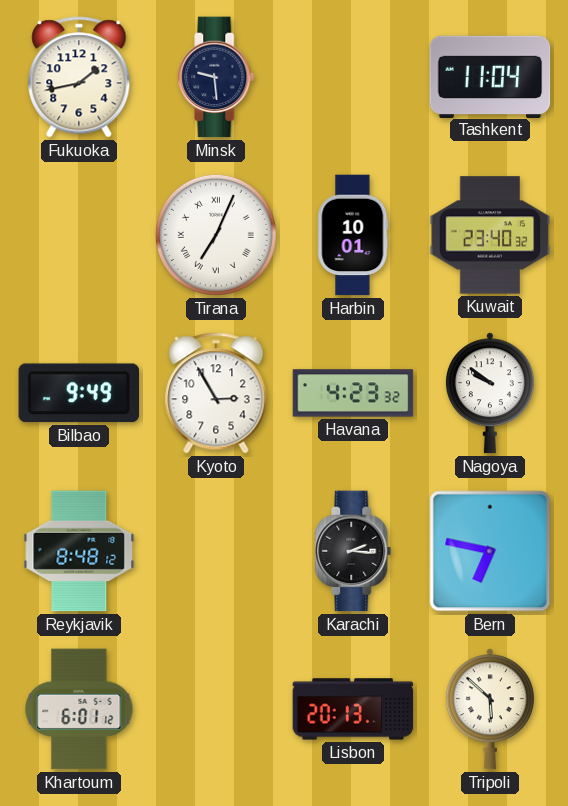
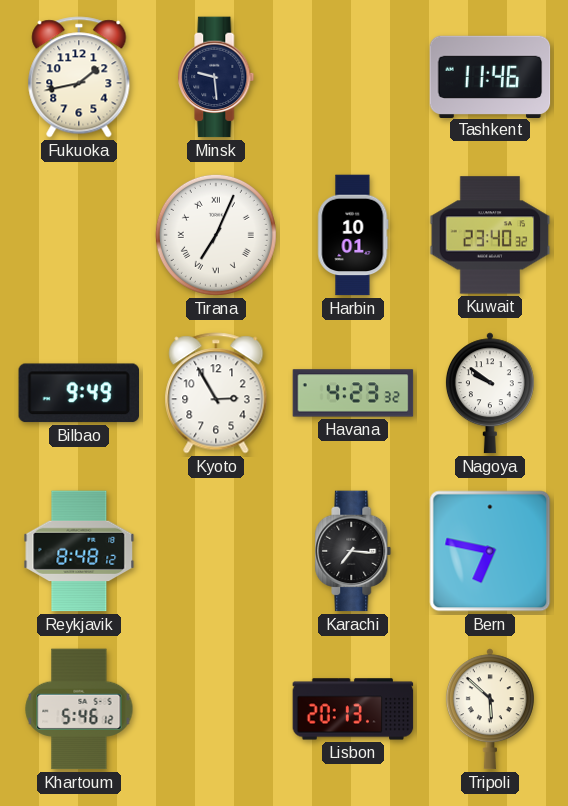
Tashkent: 11:04 -> 11:46 (490, 76)
Karachi: 2:16 -> 7:16 (353, 551)
Khartoum: 6:01 -> 5:46 (79, 709)
